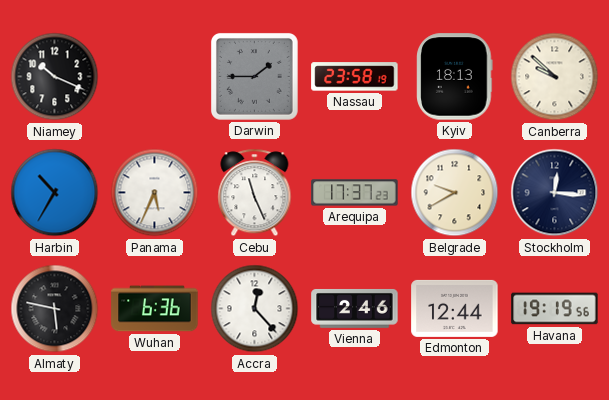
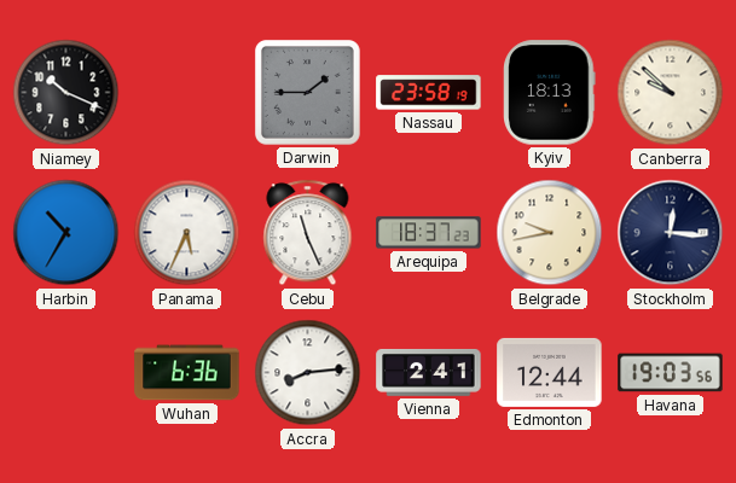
Arequipa: 17:37 -> 18:37 (429, 233)
Belgrade: 9:40 -> 9:43 (550, 233)
Almaty: 5:47 -> none (55, 309)
Accra: 12:23 -> 8:14 (308, 373)
Vienna: 2:46 -> 2:41 (429, 372)
Havana: 19:19 -> 19:03 (671, 373)
